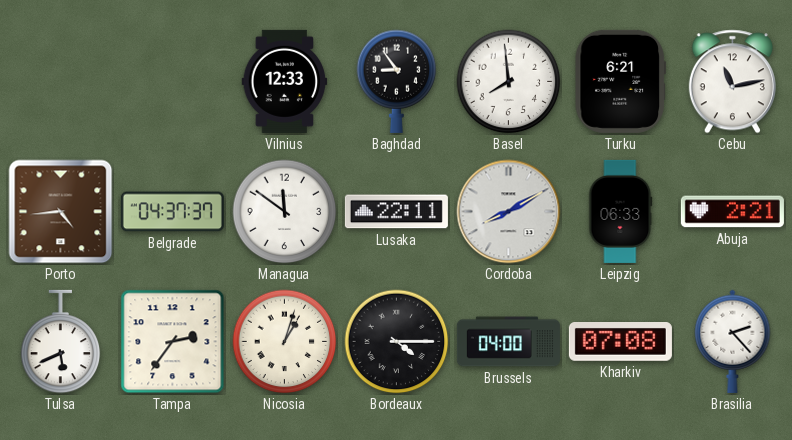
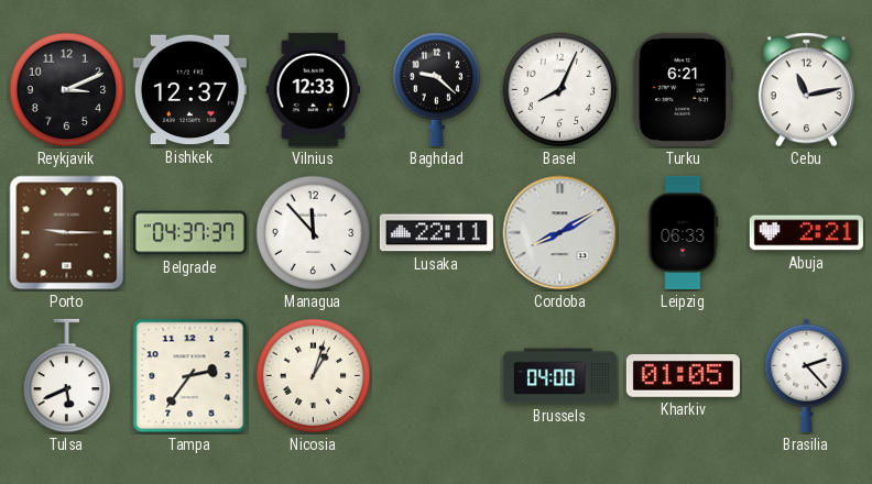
Reykjavik: none -> 3:11 (67, 90)
Bishkek: none -> 12:37 (189, 90)
Baghdad: 8:54 -> 9:22 (437, 89)
Basel: 7:59 -> 8:04 (560, 90)
Porto: 4:44 -> 9:15 (67, 233)
Managua: 11:51 -> 11:53 (314, 233)
Bordeaux: 4:15 -> none (397, 342)
Kharkiv: 07:08 -> 01:05 (683, 376)
